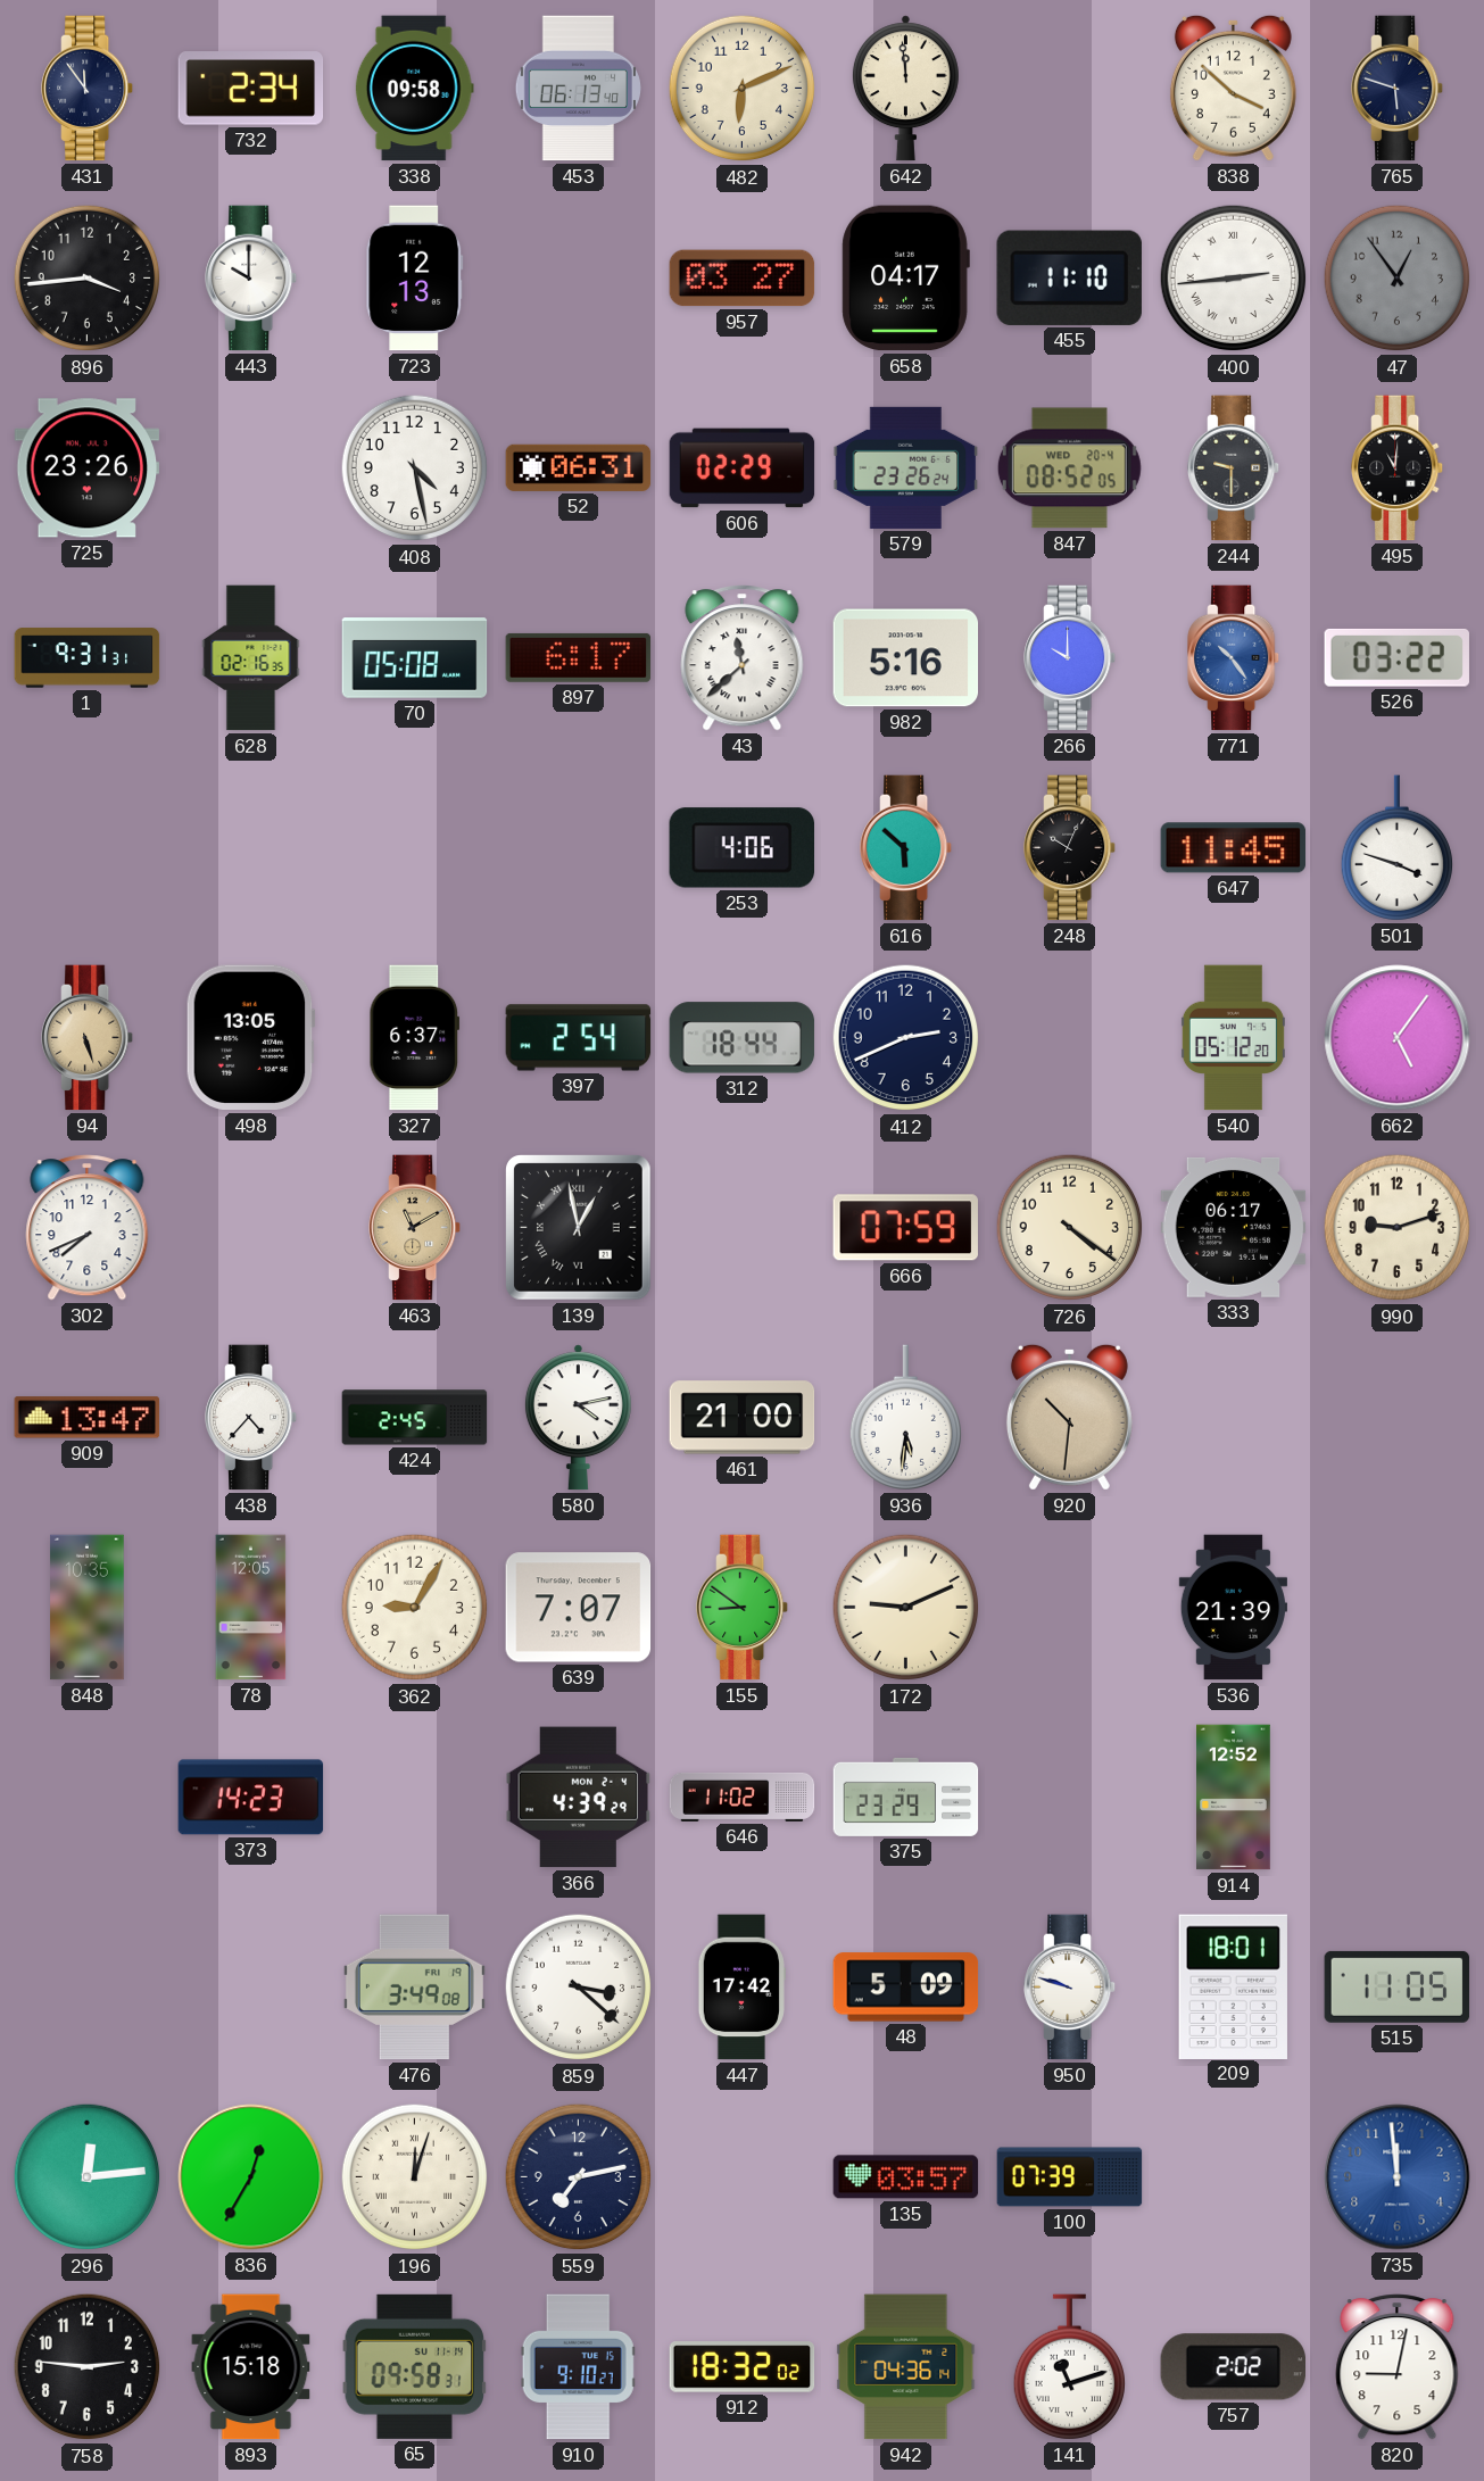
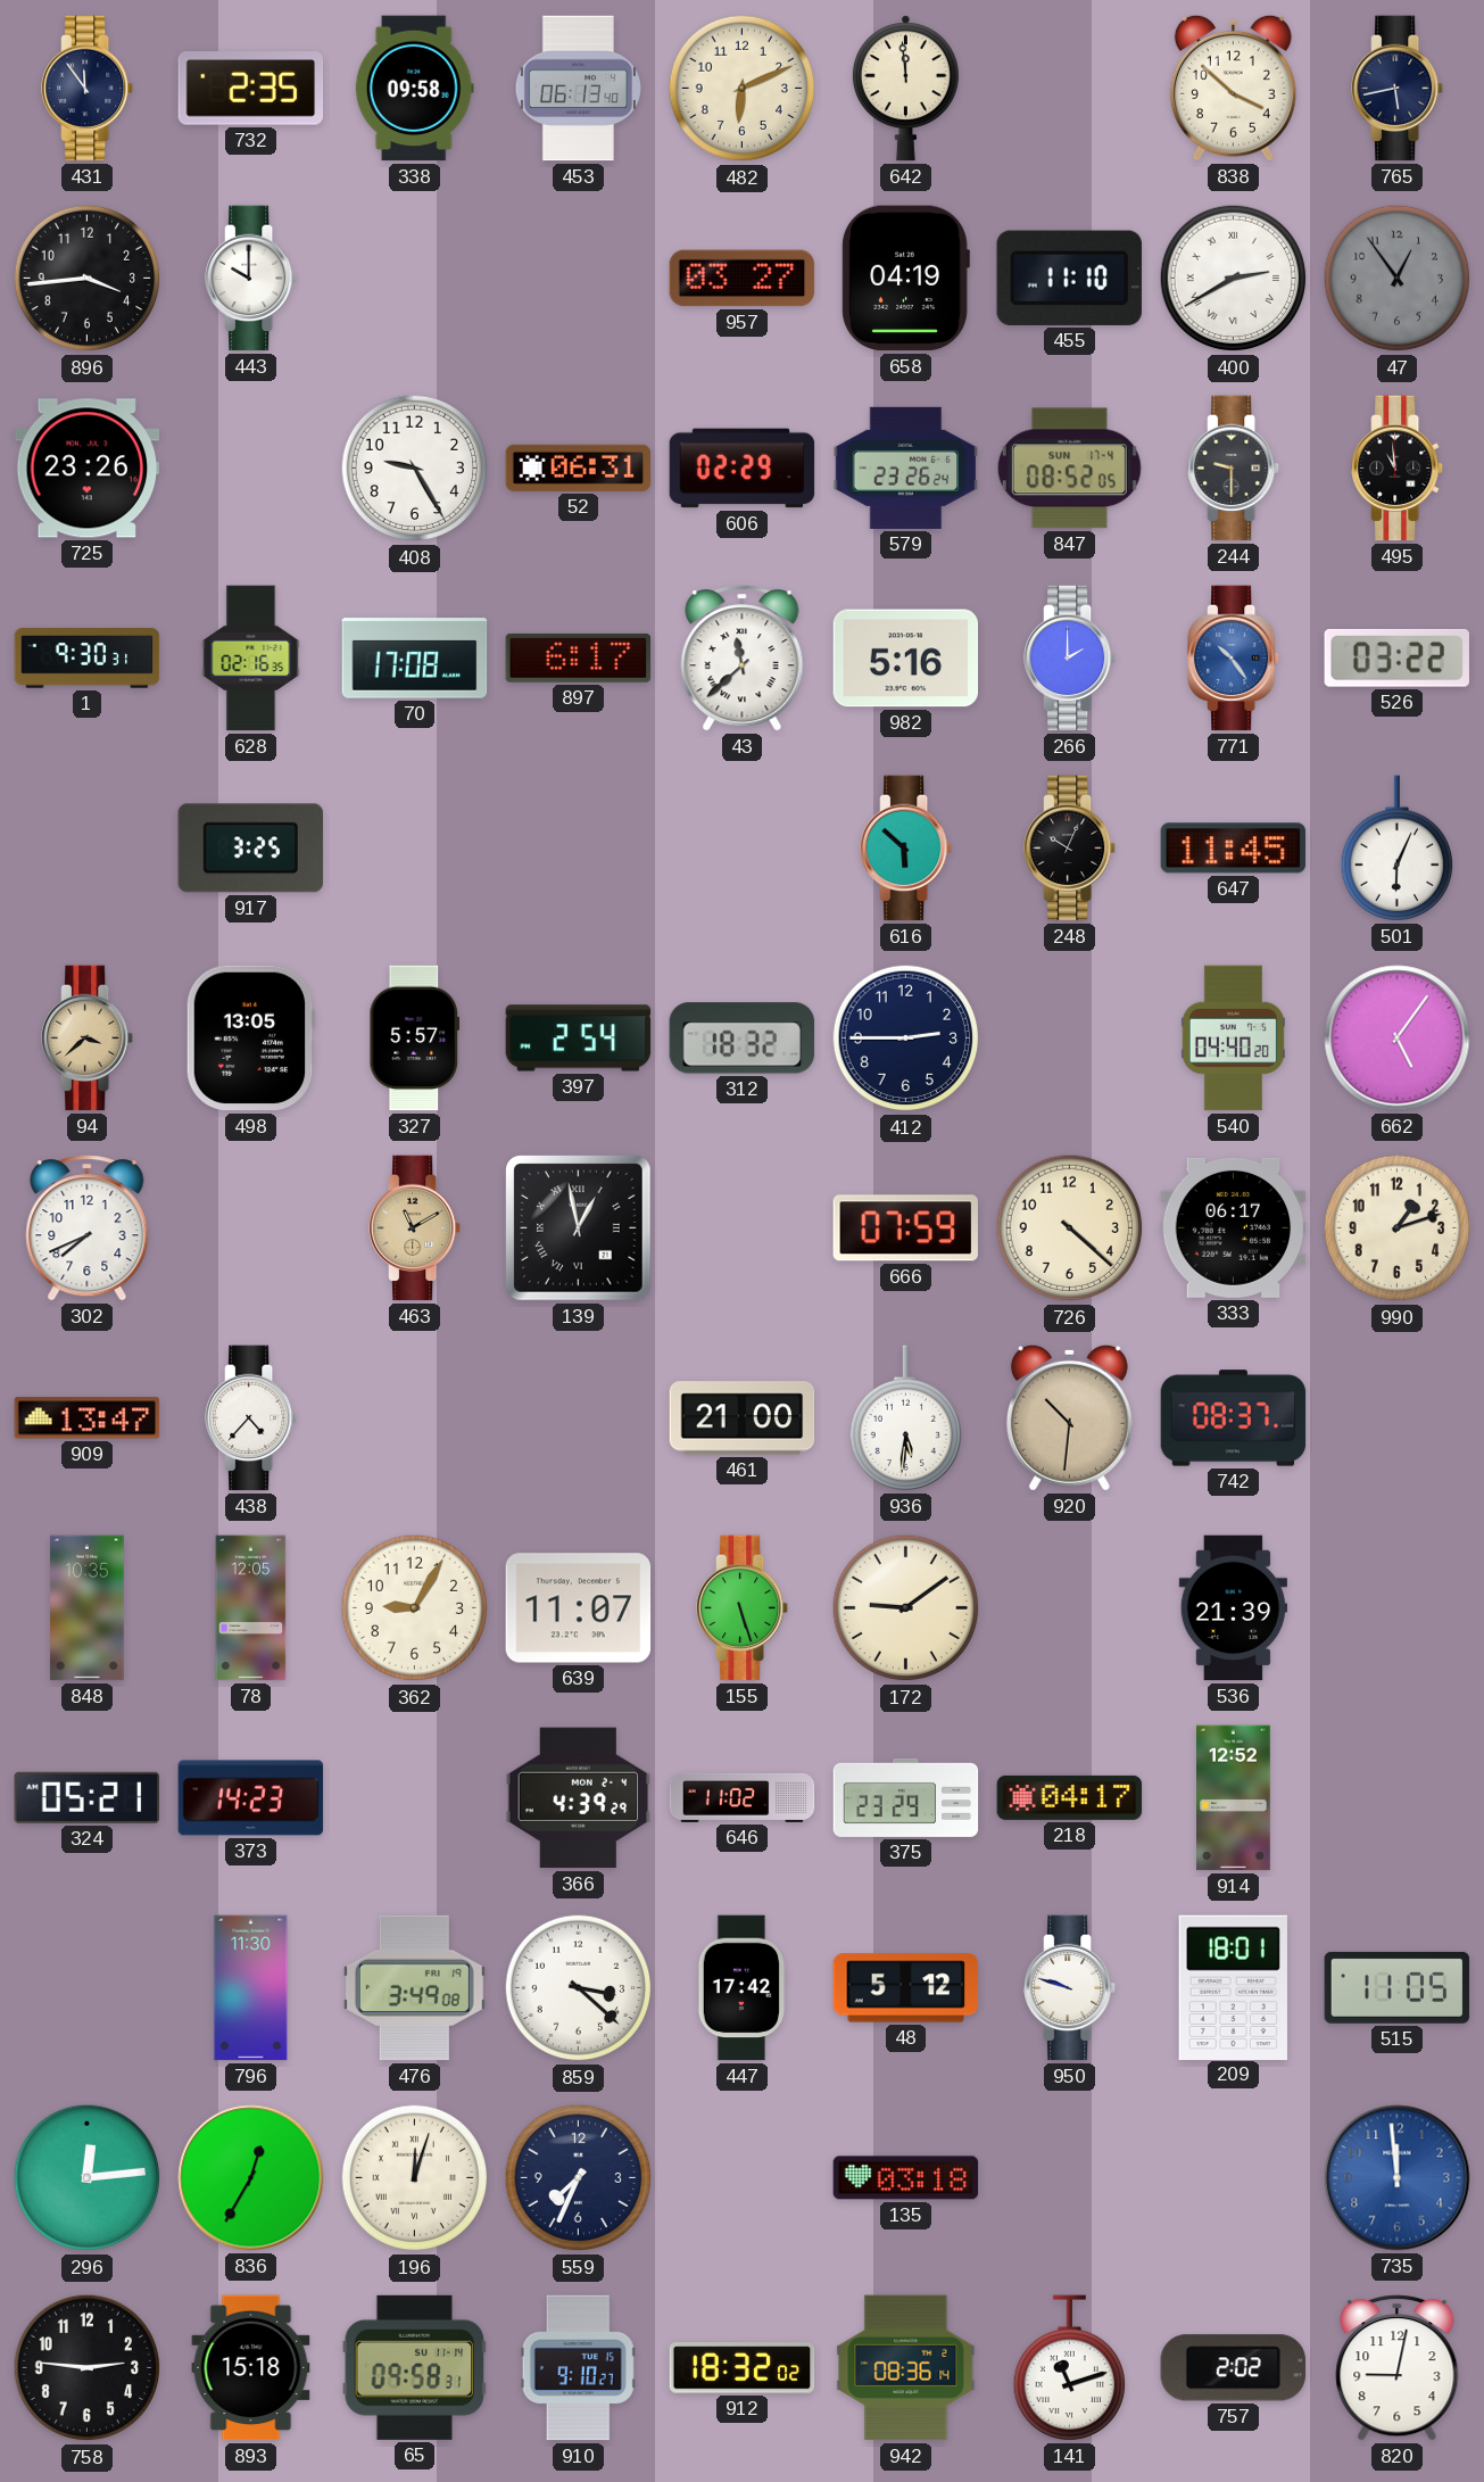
732: 2:34 -> 2:35 (251, 89)
765: 5:48 -> 5:43 (1399, 89)
723: 12:13 -> none (415, 279)
658: 04:17 -> 04:19 (905, 279)
400: 2:44 -> 2:40 (1234, 279)
408: 4:28 -> 9:25 (415, 469)
847 date: WED 20-4 -> SUN 17-4 (1069, 469)
495: 11:01 -> 10:59 (1399, 469)
1: 9:31 -> 9:30 (88, 659)
70: 05:08 -> 17:08 (415, 659)
266: 10:00 -> 2:00 (1071, 659)
917: none -> 3:25 (251, 849)
253: 4:06 -> none (741, 848)
501: 3:48 -> 6:04 (1396, 849)
94: 5:27 -> 3:38 (89, 1039)
327: 6:37 -> 5:57 (415, 1039)
312: 18:44 -> 18:32 (743, 1039)
412: 2:41 -> 2:45 (906, 1039)
540: 05:12 -> 04:40 (1233, 1039)
726: 4:21 -> 4:22 (1070, 1228)
990: 9:12 -> 1:12 (1398, 1228)
424: 2:45 -> none (415, 1418)
580: 4:13 -> none (578, 1418)
742: none -> 08:37 (1234, 1418)
639: 7:07 -> 11:07 (579, 1608)
155: 8:51 -> 5:27 (744, 1608)
172: 9:11 -> 9:09 (906, 1608)
324: none -> 05:21 (86, 1797)
218: none -> 04:17 (1070, 1797)
796: none -> 11:30 (251, 1988)
48: 5:09 -> 5:12 (906, 1988)
559: 7:13 -> 7:34 (579, 2178)
135: 03:57 -> 03:18 (906, 2178)
100: 07:39 -> none (1070, 2177)
942: 04:36 -> 08:36 (906, 2368)
